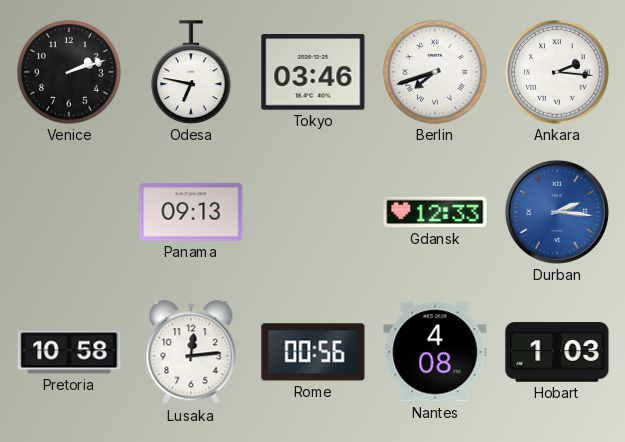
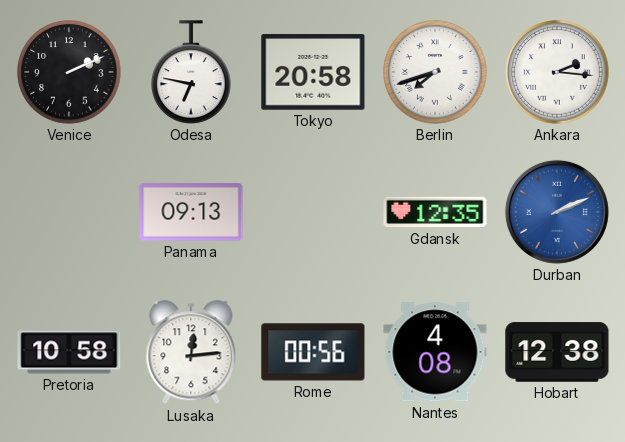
Venice: 2:12 -> 2:11 (69, 72)
Tokyo: 03:46 -> 20:58 (313, 72)
Gdansk: 12:33 -> 12:35 (435, 212)
Durban: 2:16 -> 2:11 (557, 212)
Hobart: 1:03 -> 12:38 (557, 352)
